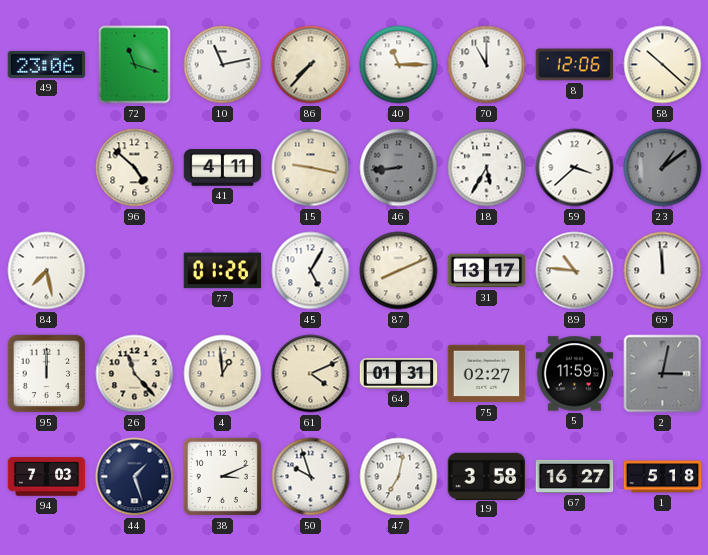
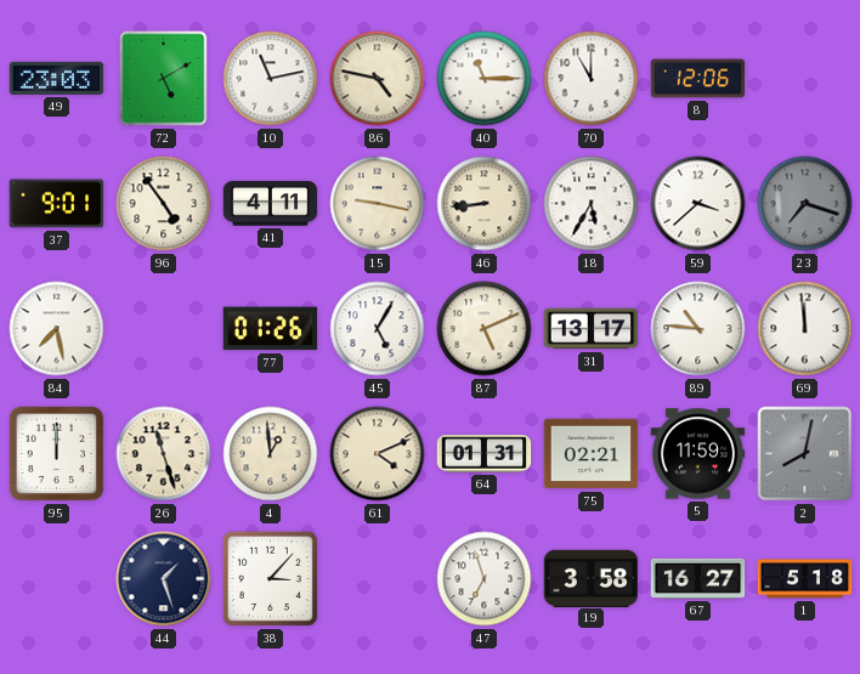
49: 23:06 -> 23:03 (57, 78)
72: 11:18 -> 5:10 (164, 79)
86: 7:37 -> 4:47 (378, 79)
58: 10:22 -> none (663, 65)
37: none -> 9:01 (57, 204)
96: 4:52 -> 4:54 (164, 204)
46 dial: grey -> cream (485, 204)
23: 1:09 -> 7:18 (805, 204)
87: 8:11 -> 5:11 (485, 329)
26: 11:23 -> 11:27 (164, 454)
75: 02:27 -> 02:21 (592, 454)
2: 3:02 -> 8:02 (805, 454)
94: 7:03 -> none (47, 477)
38: 3:11 -> 3:07 (270, 578)
50: 9:57 -> none (311, 477)
47: 7:02 -> 6:57 (485, 579)
